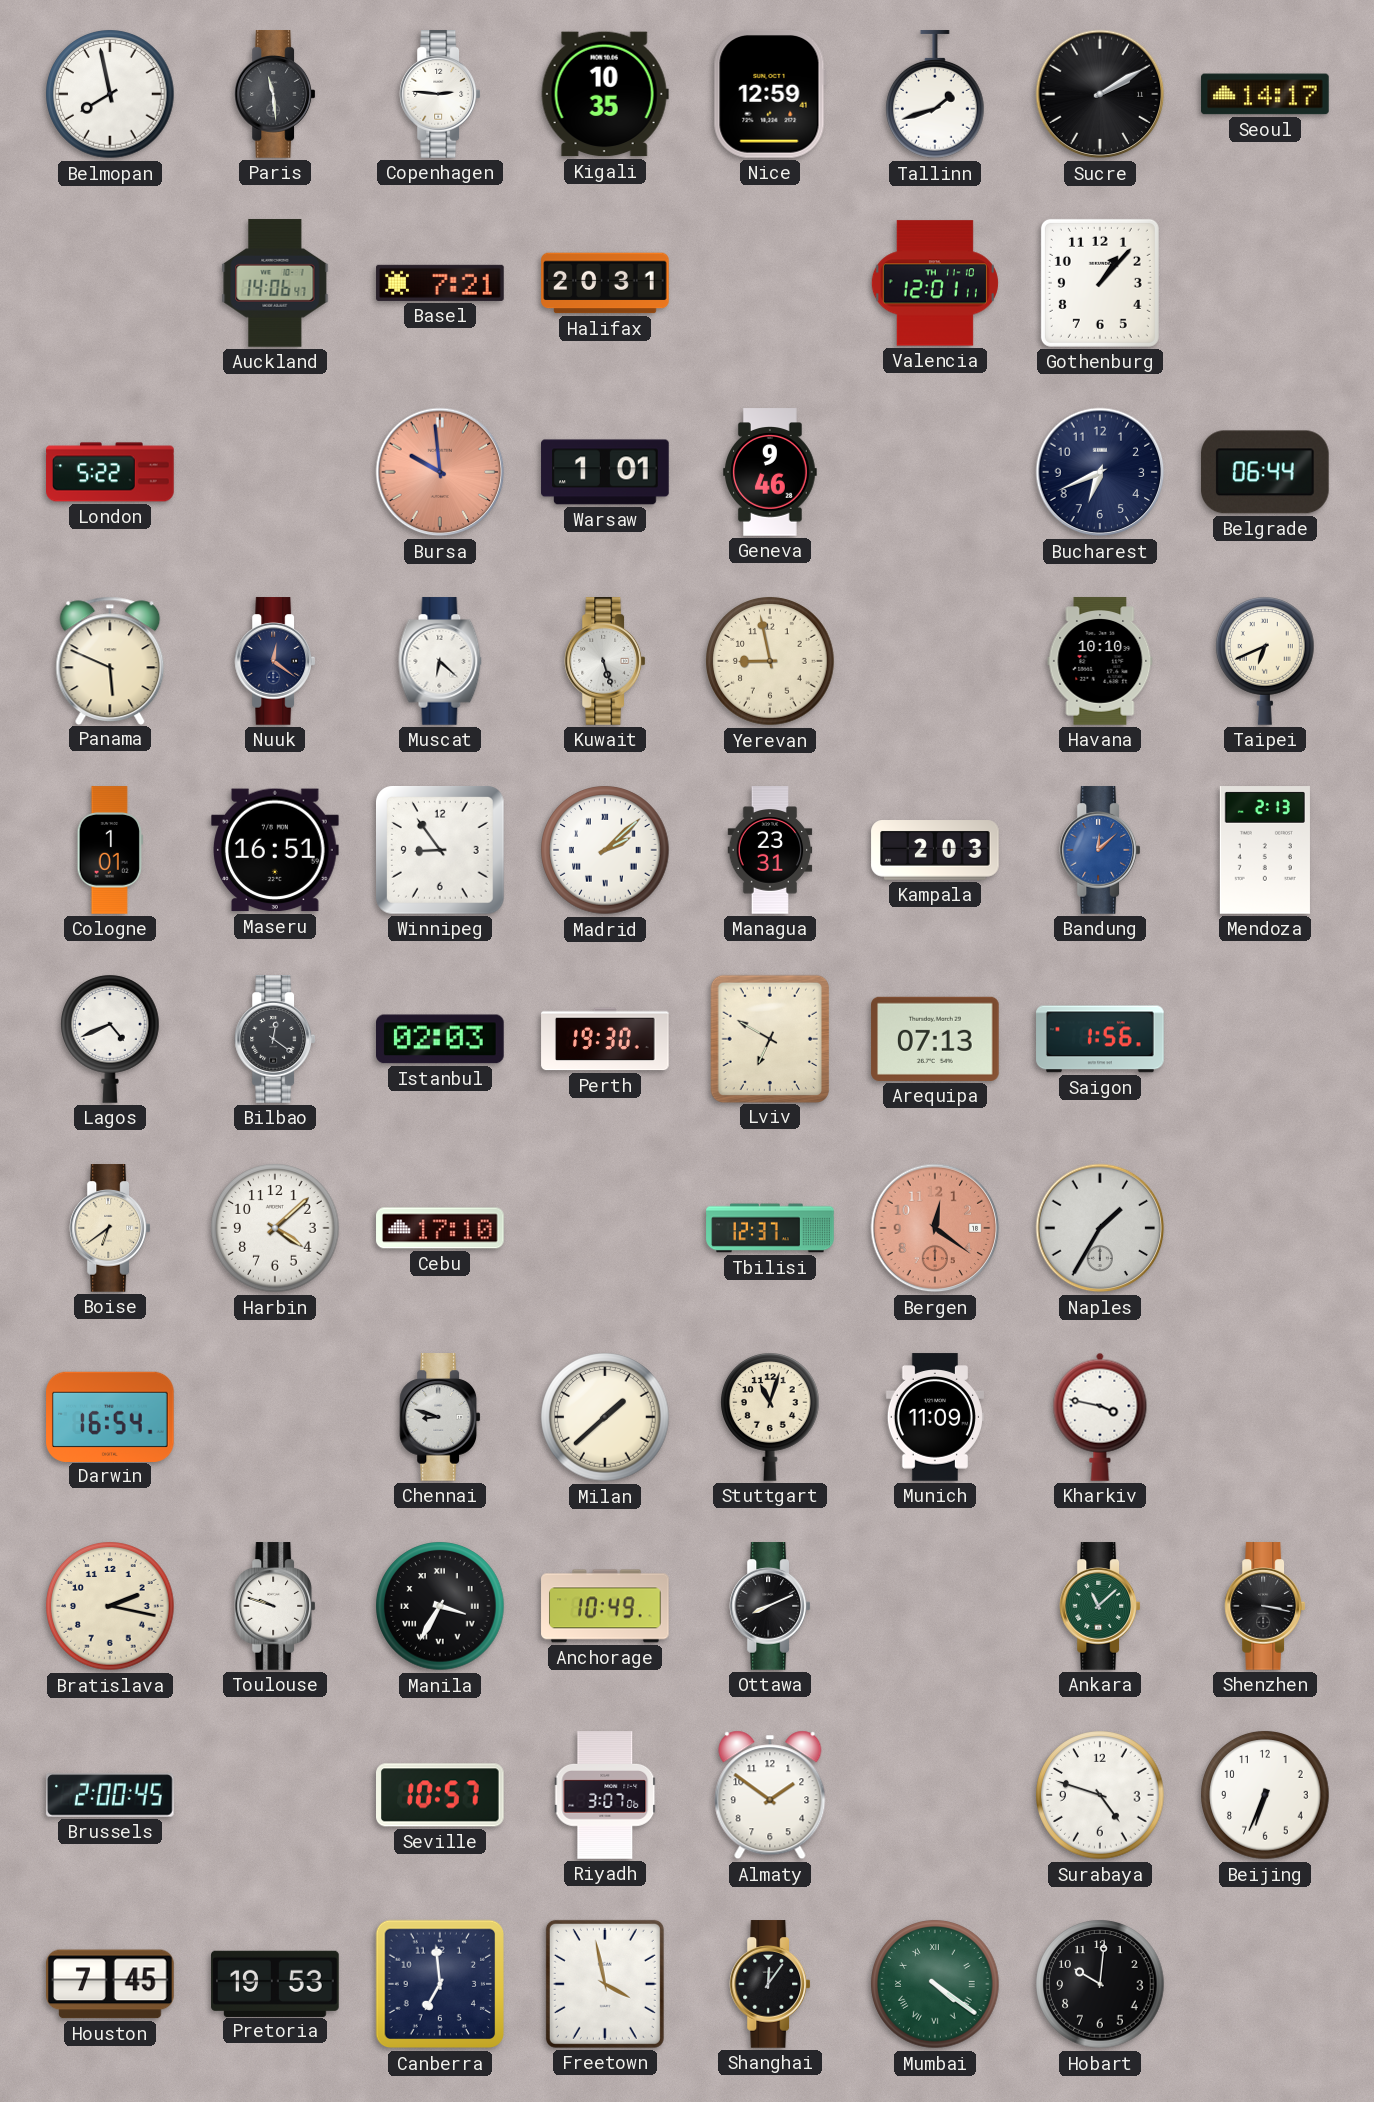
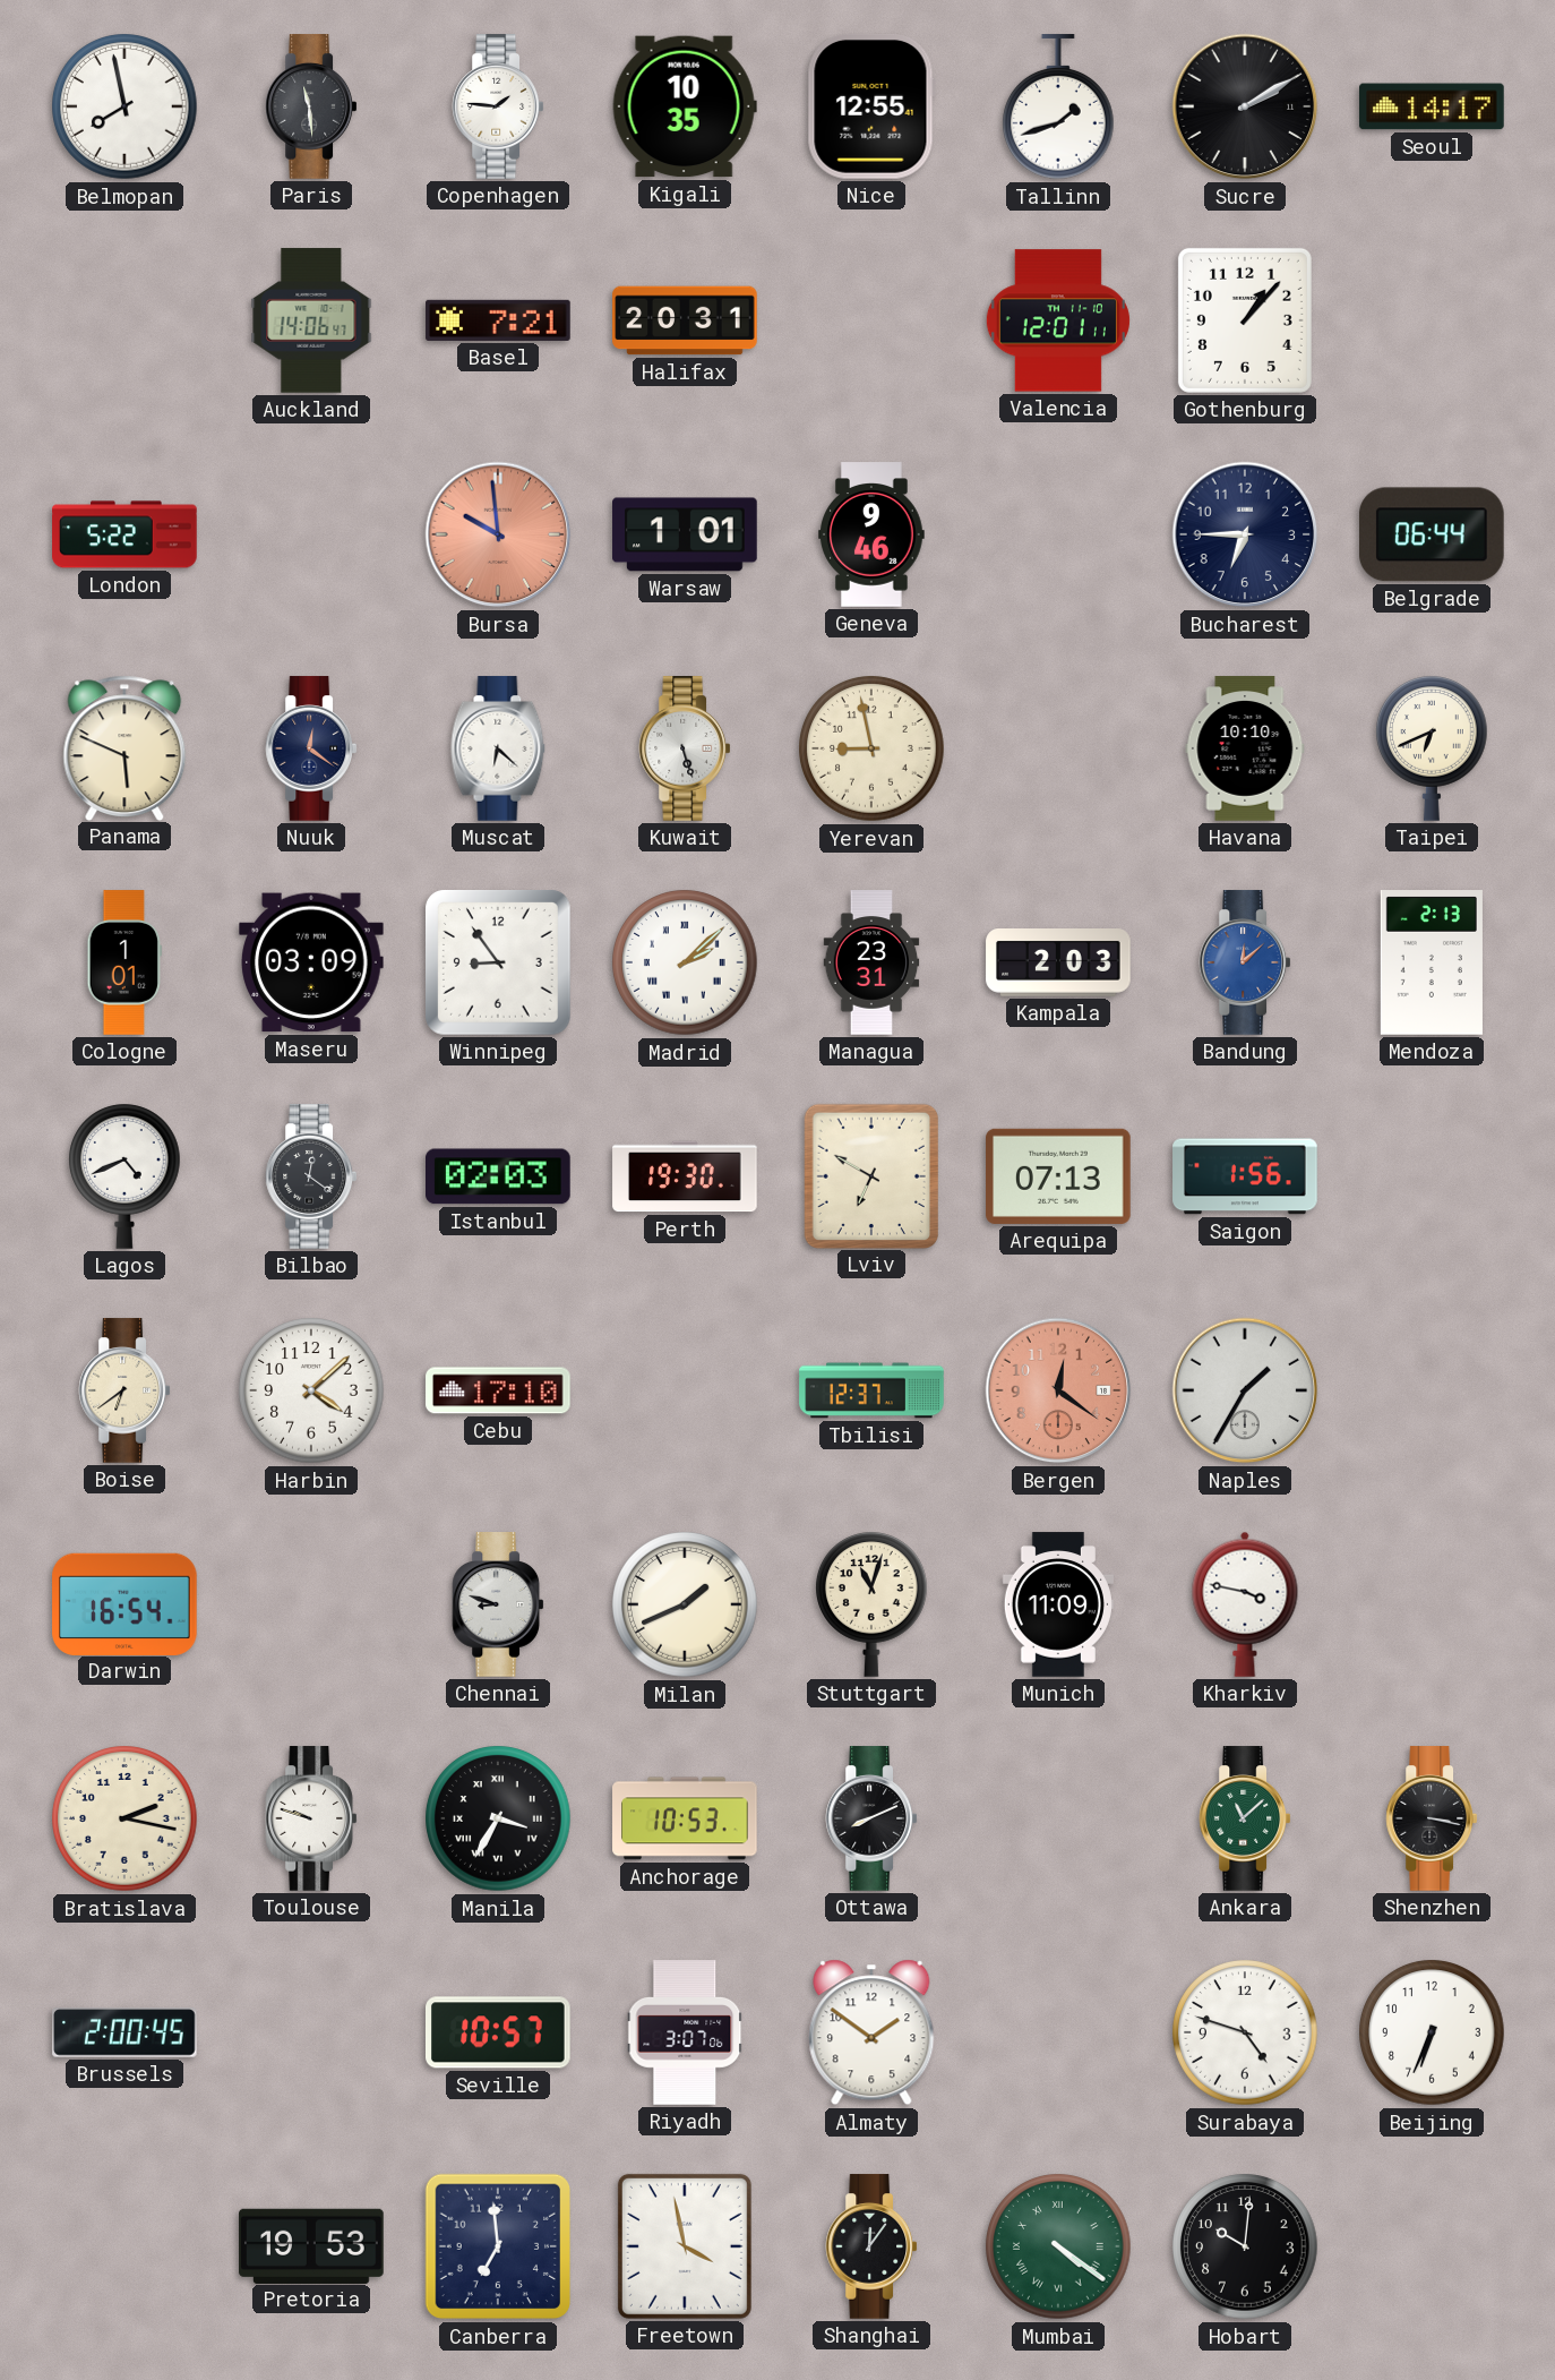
Copenhagen: 2:46 -> 1:46 (498, 106)
Nice: 12:59 -> 12:55 (871, 106)
Bucharest: 6:41 -> 6:45 (1245, 534)
Maseru: 16:51 -> 03:09 (312, 962)
Milan: 1:38 -> 1:41 (685, 1604)
Anchorage: 10:49 -> 10:53 (685, 1818)
Houston: 7:45 -> none (110, 1984)
